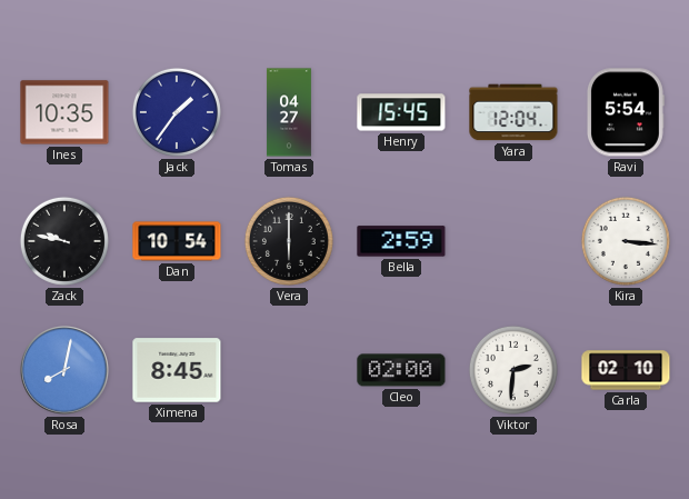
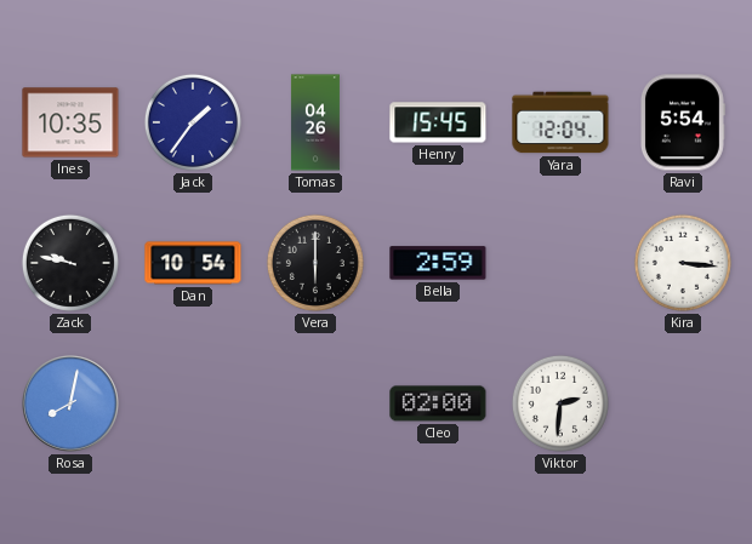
Tomas: 04:27 -> 04:26 (315, 122)
Ximena: 8:45 -> none (177, 370)
Carla: 02:10 -> none (626, 370)
